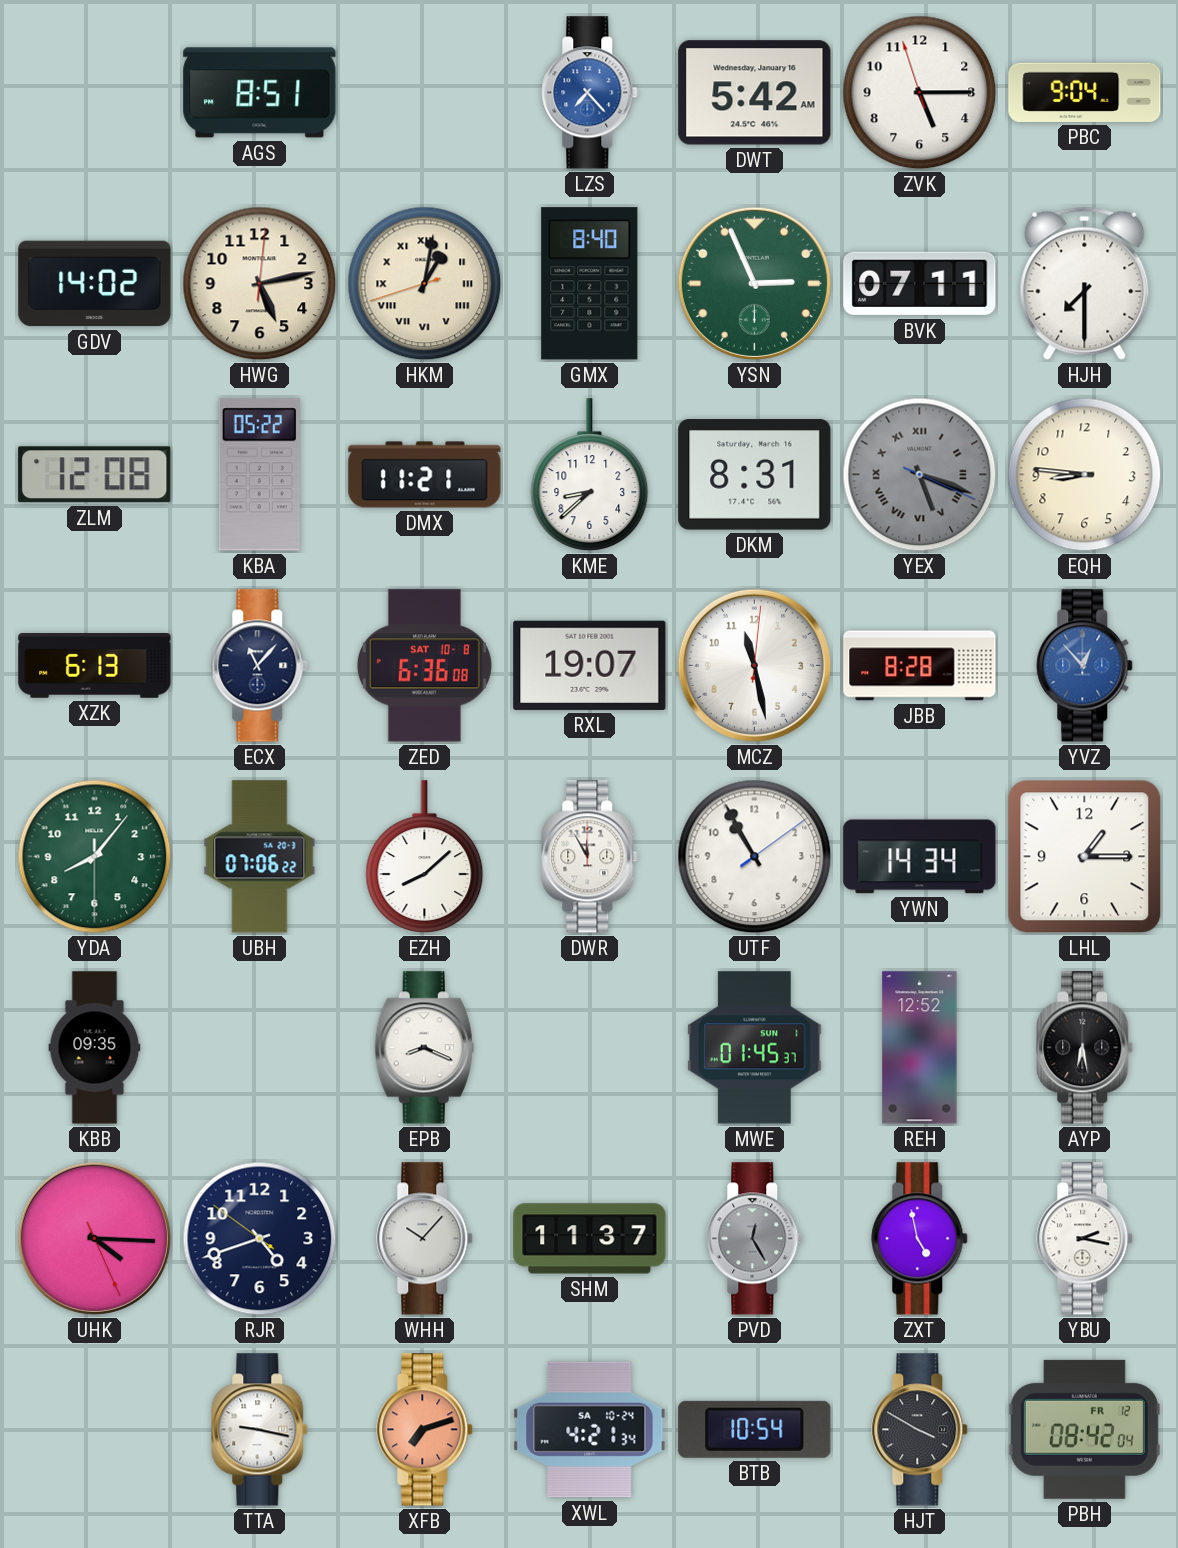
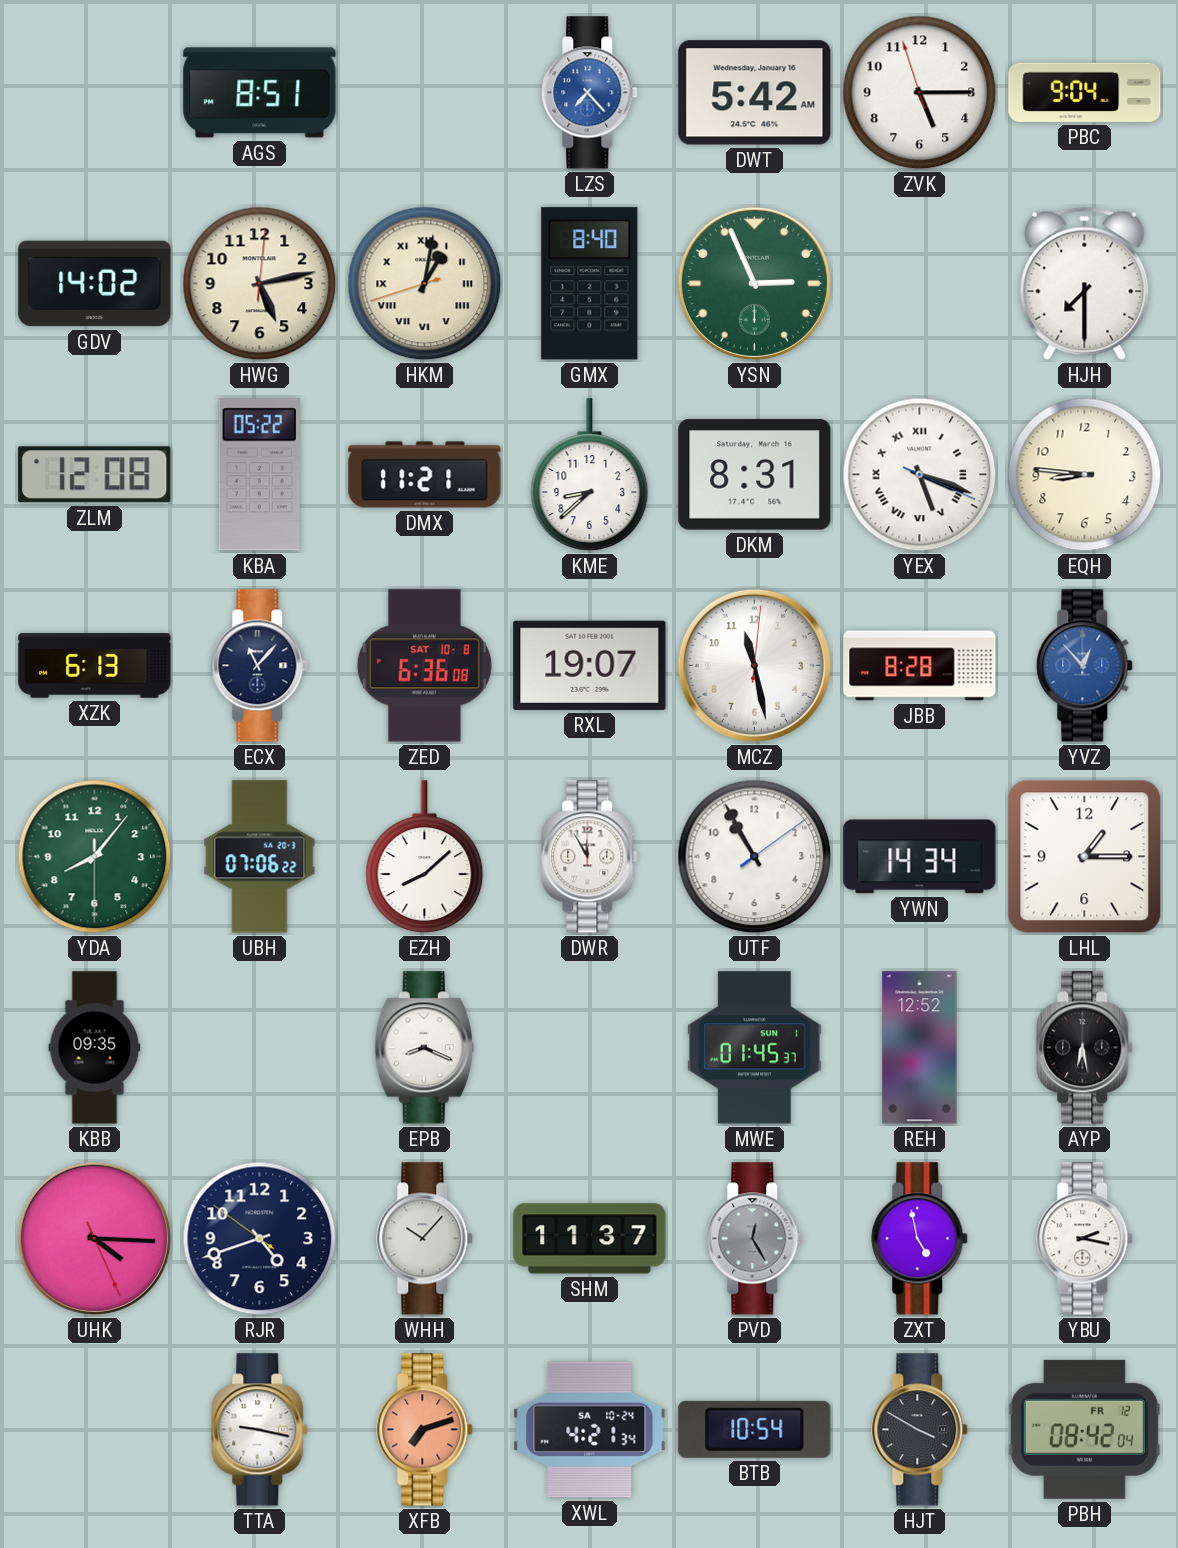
BVK: 07:11 -> none (920, 284)
YEX dial: grey -> white (920, 475)
